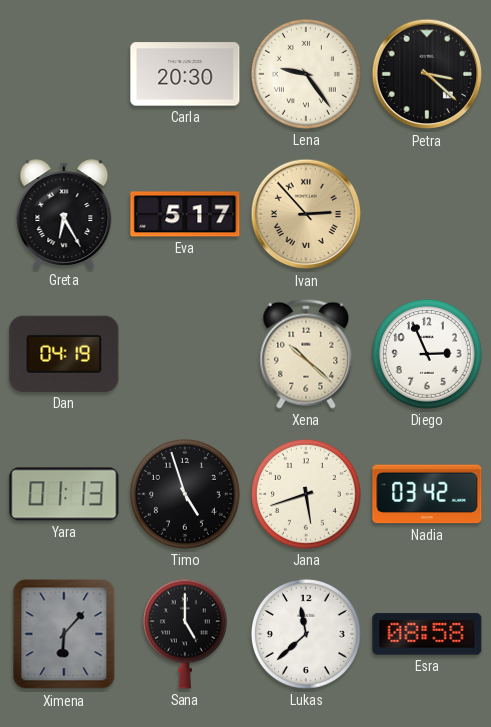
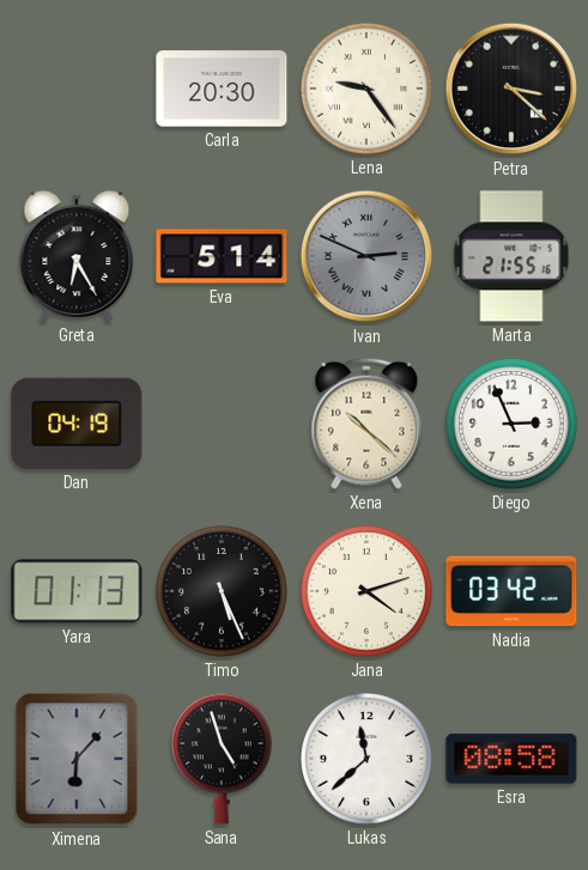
Eva: 5:17 -> 5:14 (222, 256)
Ivan: 2:53 -> 2:49 (366, 256)
Ivan dial: champagne -> grey (366, 256)
Marta: none -> 21:55 (511, 256)
Timo: 4:57 -> 5:26 (222, 591)
Jana: 5:42 -> 4:12 (366, 591)
Sana: 5:00 -> 4:57 (222, 759)
